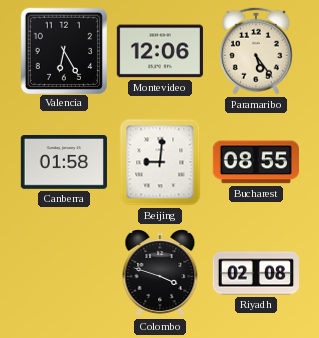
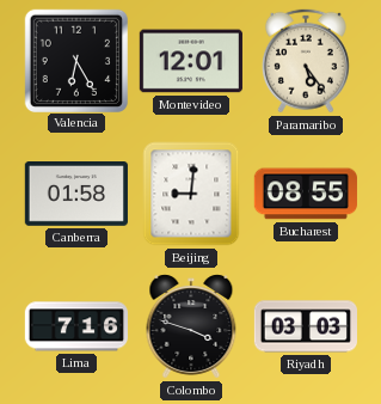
Montevideo: 12:06 -> 12:01 (191, 61)
Lima: none -> 7:16 (75, 326)
Riyadh: 02:08 -> 03:03 (305, 326)
